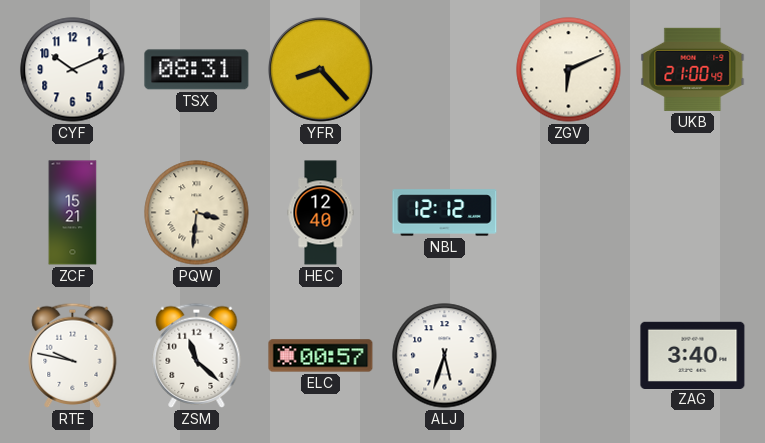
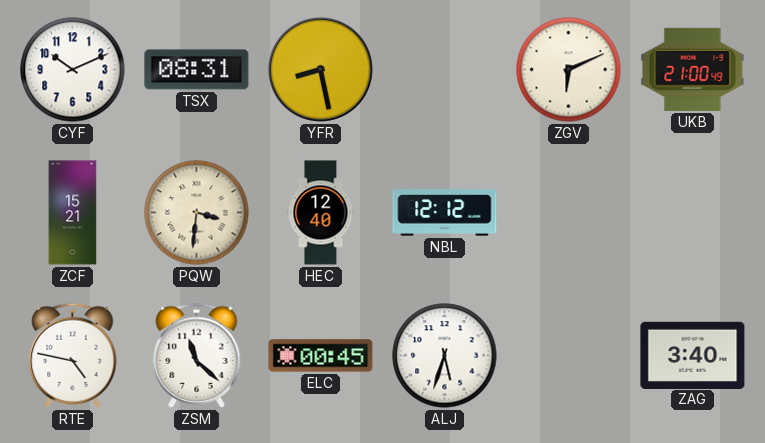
YFR: 8:23 -> 8:28 (320, 69)
RTE: 9:47 -> 4:47 (73, 355)
ELC: 00:57 -> 00:45 (321, 356)
